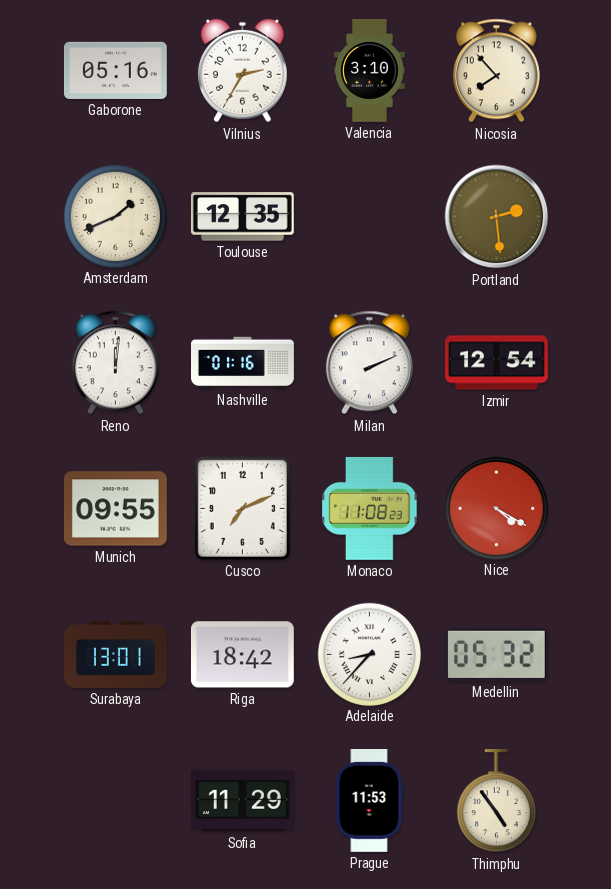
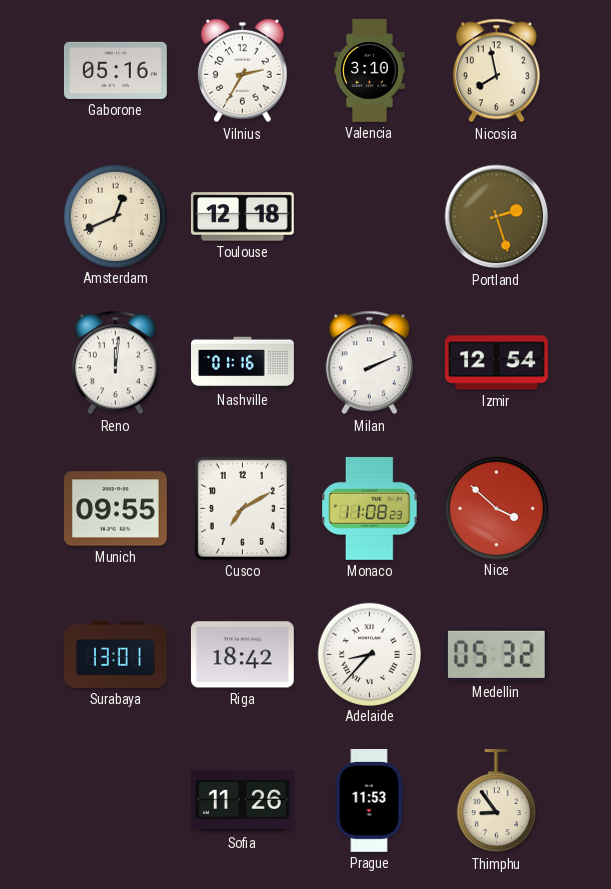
Nicosia: 7:53 -> 7:58 (496, 71)
Amsterdam: 1:41 -> 12:41 (115, 216)
Toulouse: 12:35 -> 12:18 (242, 217)
Portland: 2:29 -> 2:27 (497, 217)
Cusco: 7:11 -> 7:10 (242, 508)
Nice: 4:20 -> 3:52 (496, 508)
Sofia: 11:29 -> 11:26 (243, 801)
Thimphu: 4:54 -> 8:54 (496, 801)
